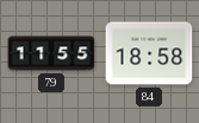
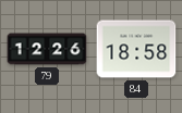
79: 11:55 -> 12:26 (47, 49)
